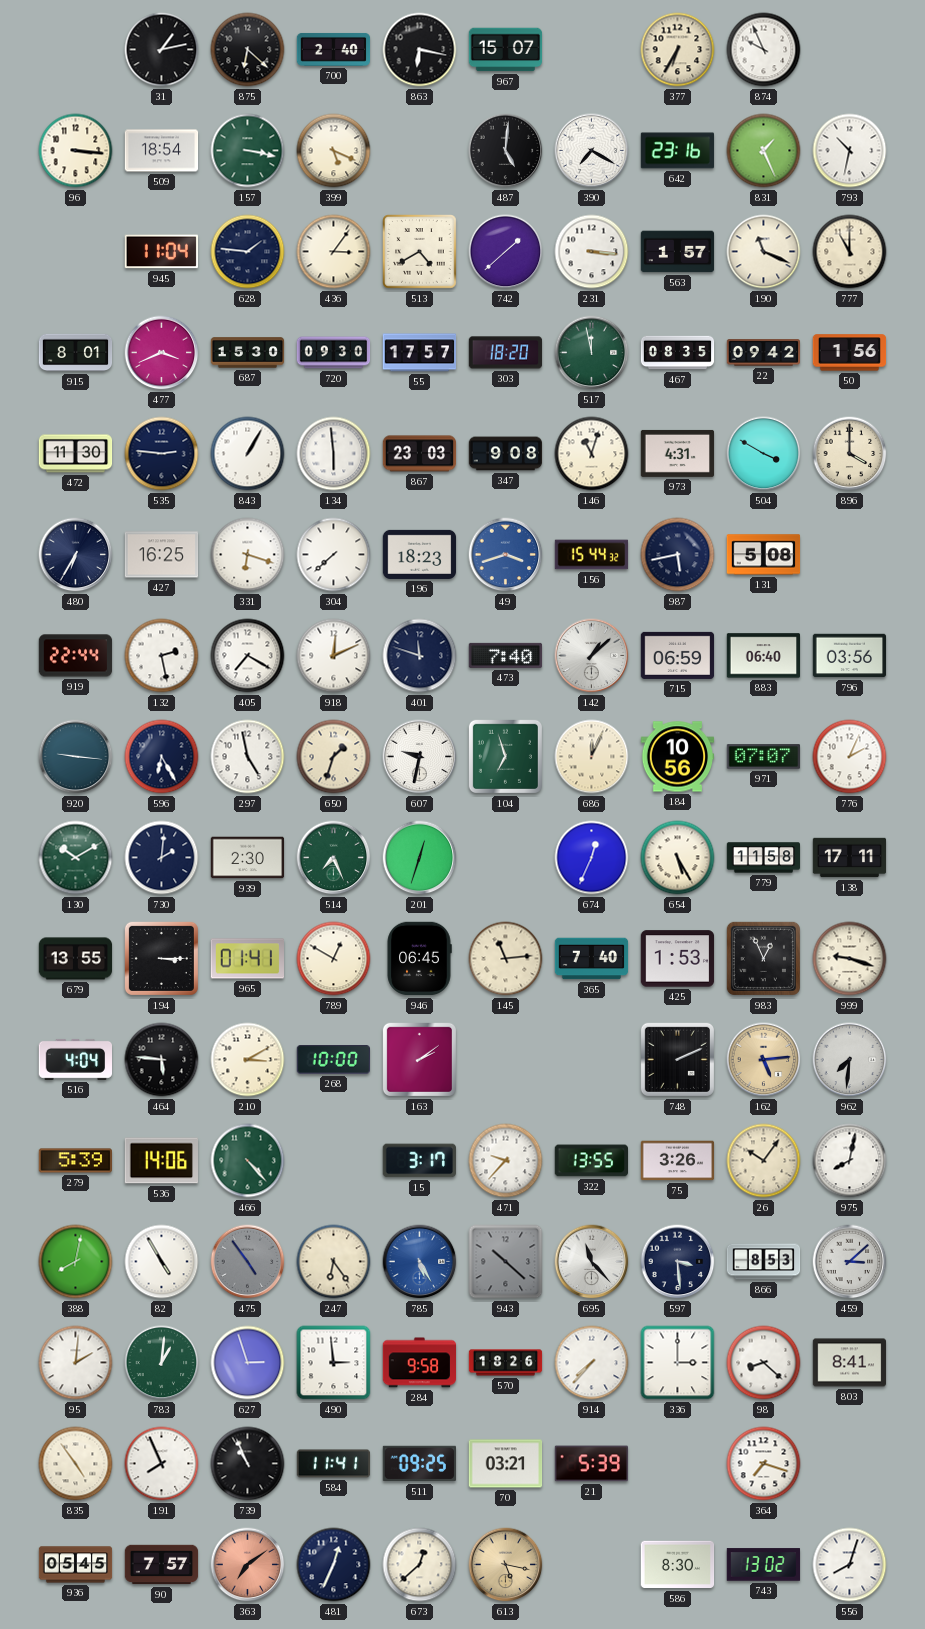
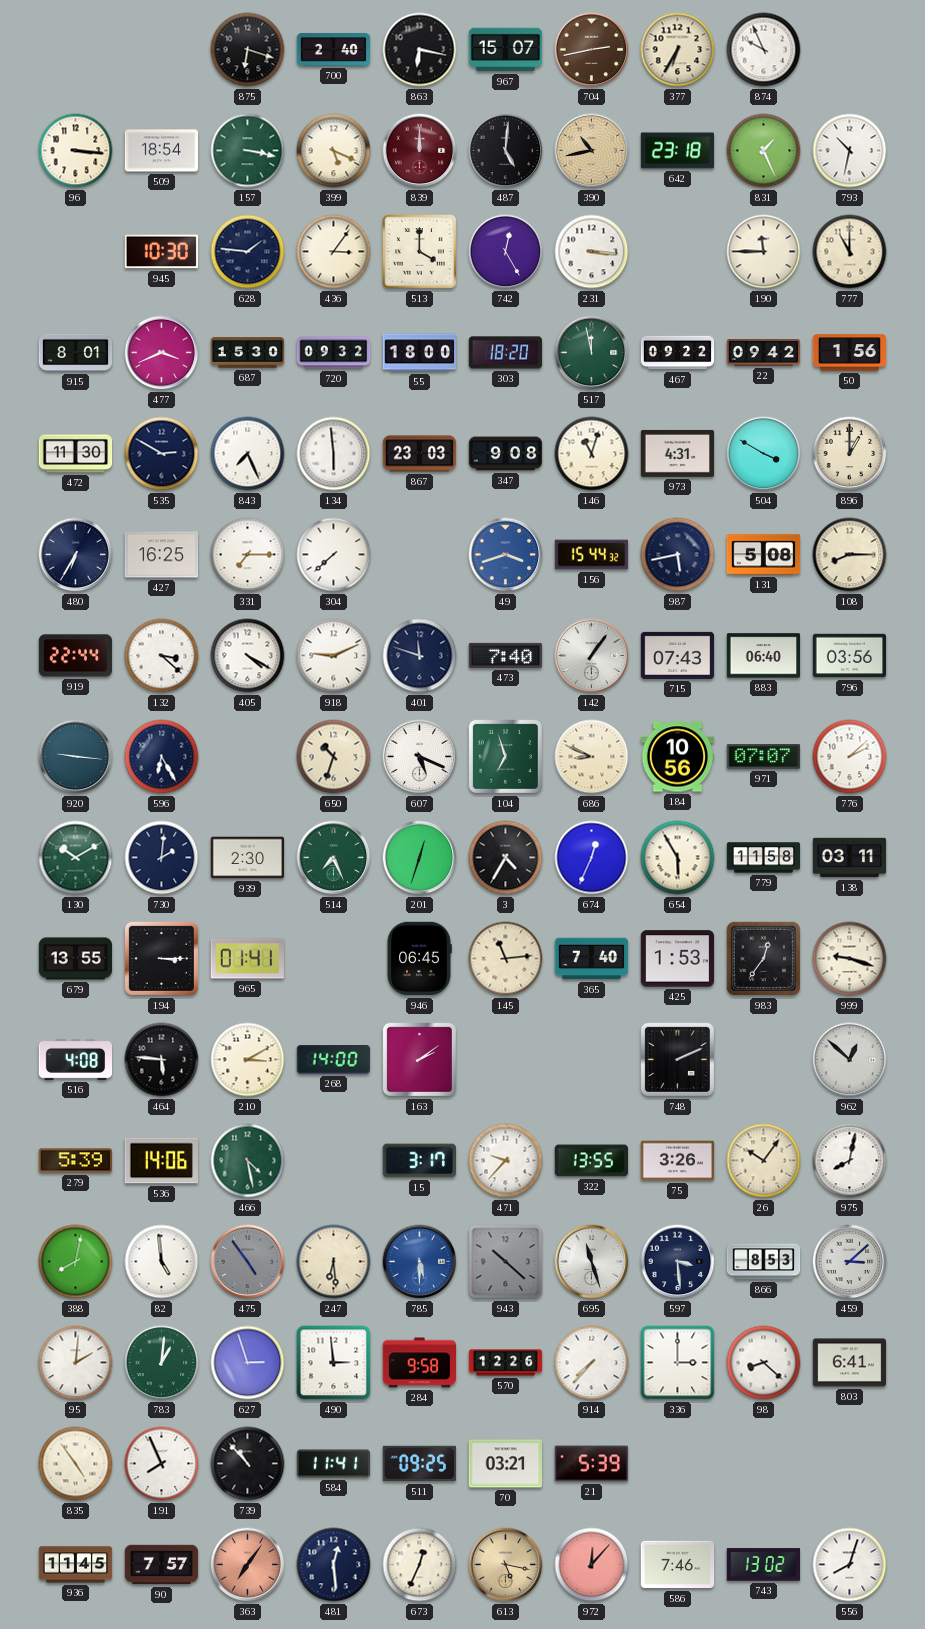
31: 1:13 -> none (162, 50)
875: 6:22 -> 6:18 (248, 50)
704: none -> 2:43 (592, 50)
839: none -> 12:00 (420, 151)
390: 7:20 -> 10:43 (592, 151)
390 dial: white -> champagne (592, 151)
642: 23:16 -> 23:18 (678, 151)
945: 11:04 -> 10:30 (161, 252)
513: 4:40 -> 4:00 (420, 252)
742: 1:38 -> 12:25 (506, 252)
563: 1:57 -> none (678, 252)
190: 11:19 -> 11:45 (764, 252)
720: 09:30 -> 09:32 (334, 353)
55: 17:57 -> 18:00 (420, 353)
467: 08:35 -> 09:22 (678, 353)
535: 2:46 -> 2:50 (162, 454)
843: 1:05 -> 7:26 (248, 454)
896: 4:00 -> 1:00 (850, 454)
331: 6:18 -> 7:15 (248, 555)
196: 18:23 -> none (420, 554)
108: none -> 8:15 (850, 555)
132: 2:28 -> 3:22 (162, 656)
405: 7:20 -> 4:20 (248, 656)
918: 12:11 -> 9:11 (334, 656)
142: 1:08 -> 1:06 (592, 656)
715: 06:59 -> 07:43 (678, 655)
297: 4:58 -> none (248, 757)
650: 1:33 -> 10:33 (334, 757)
607: 9:32 -> 5:19 (420, 757)
686: 12:04 -> 8:49 (592, 757)
776: 2:04 -> 2:08 (850, 757)
3: none -> 4:35 (506, 858)
654: 5:25 -> 5:55 (678, 858)
138: 17:11 -> 03:11 (850, 858)
789: 12:50 -> none (334, 959)
983: 12:56 -> 12:36 (763, 958)
516: 4:04 -> 4:08 (75, 1059)
268: 10:00 -> 14:00 (333, 1060)
162: 5:14 -> none (764, 1060)
962: 7:31 -> 12:52 (850, 1060)
466: 4:23 -> 4:28 (248, 1161)
82: 4:55 -> 4:59 (162, 1262)
247: 6:24 -> 6:29 (334, 1262)
785: 5:25 -> 5:30 (420, 1262)
695: 11:23 -> 11:27 (592, 1262)
570: 18:26 -> 12:26 (506, 1363)
803: 8:41 -> 6:41 (850, 1363)
739: 10:56 -> 10:53 (248, 1464)
364: 7:18 -> none (764, 1464)
936: 05:45 -> 11:45 (76, 1565)
363: 7:09 -> 7:06 (248, 1565)
481: 12:34 -> 12:29 (334, 1565)
673: 12:38 -> 12:34 (420, 1565)
972: none -> 12:07 (592, 1565)
586: 8:30 -> 7:46 (678, 1565)
